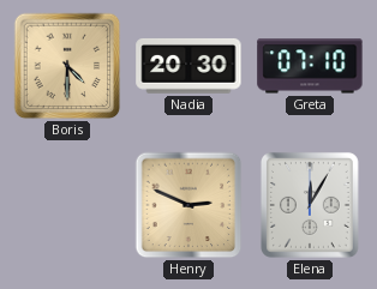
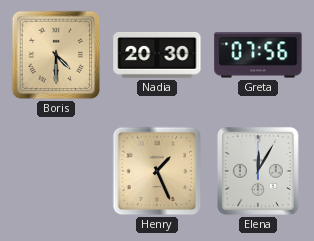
Greta: 07:10 -> 07:56 (258, 55)
Henry: 2:49 -> 1:26 (157, 171)
